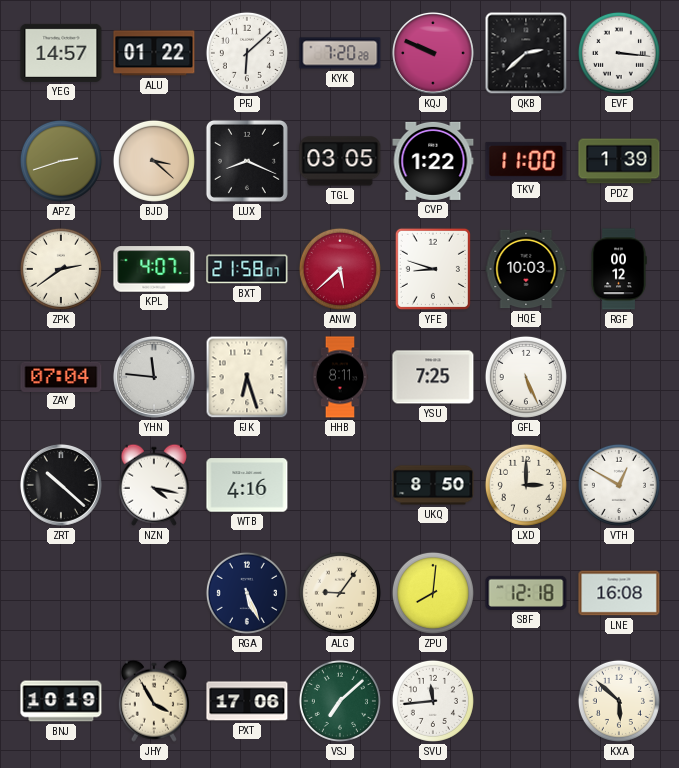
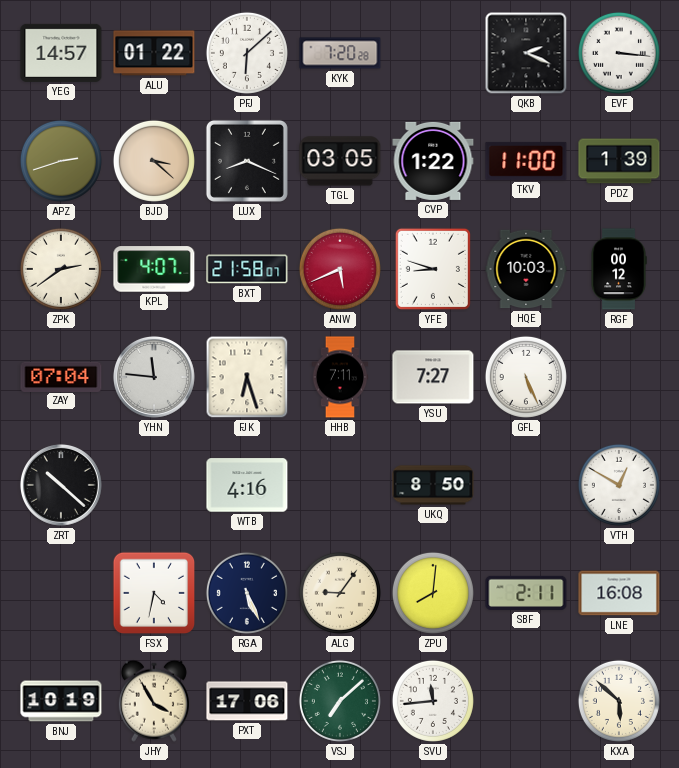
KQJ: 9:49 -> none (433, 53)
QKB: 2:38 -> 2:19 (526, 53)
ANW: 5:38 -> 5:41 (340, 269)
HHB: 8:11 -> 7:11 (340, 377)
YSU: 7:25 -> 7:27 (433, 377)
NZN: 4:17 -> none (154, 485)
LXD: 3:00 -> none (526, 485)
FSX: none -> 4:32 (154, 593)
SBF: 12:18 -> 2:11 (526, 593)
